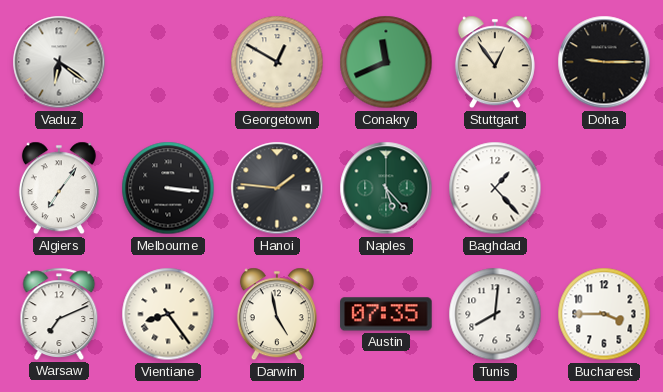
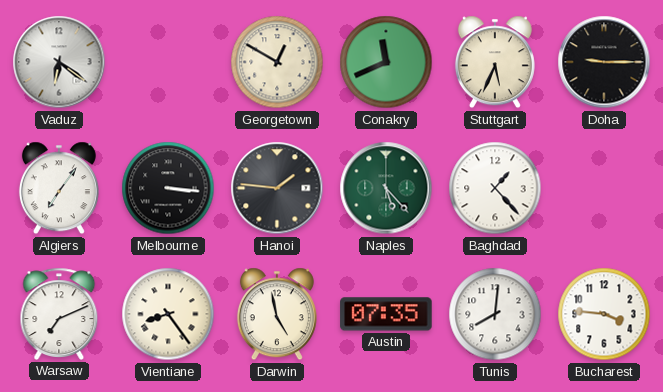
Stuttgart: 12:54 -> 5:34 (495, 62)
Bucharest: 3:45 -> 3:46 (604, 314)
